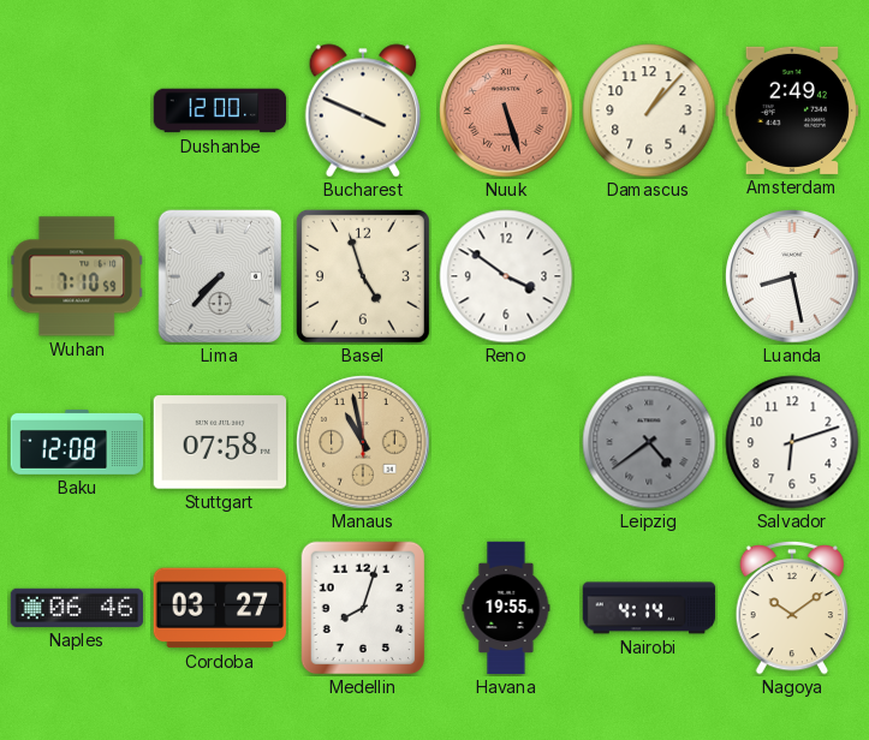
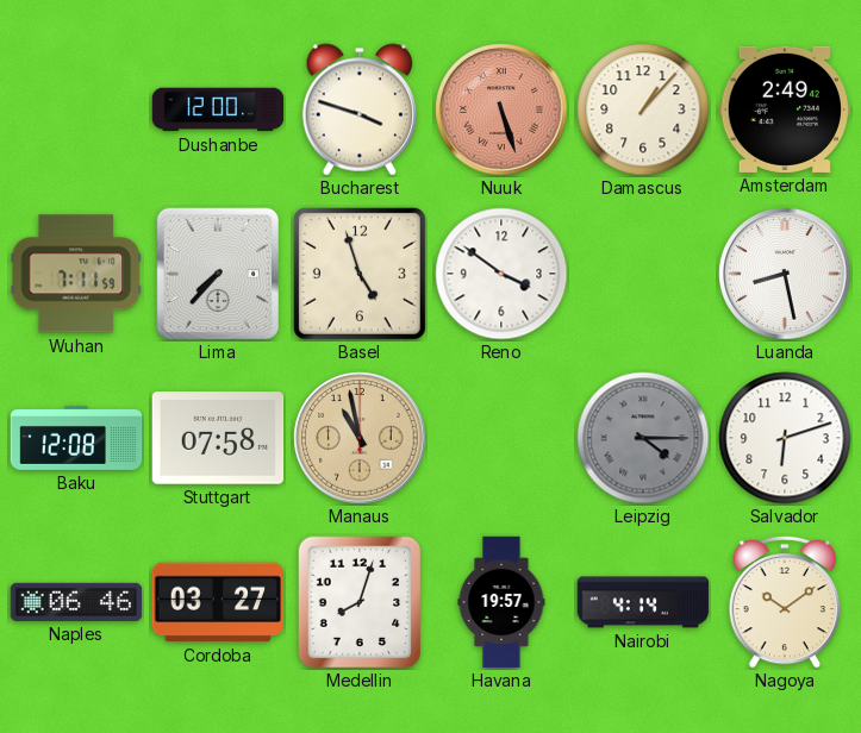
Bucharest: 3:49 -> 3:48 (358, 109)
Wuhan: 7:10 -> 7:11 (75, 274)
Leipzig: 4:39 -> 4:15 (643, 438)
Havana: 19:55 -> 19:57 (501, 602)
